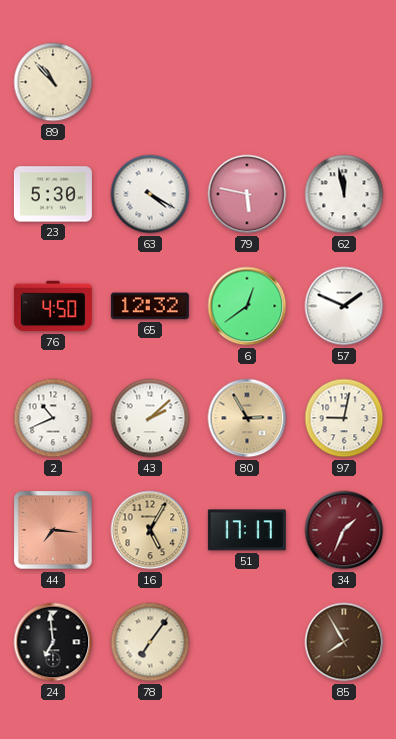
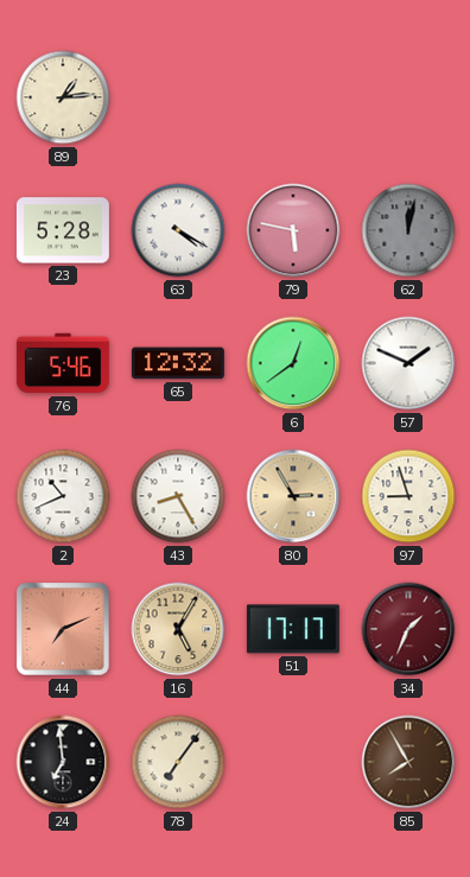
89: 10:53 -> 1:14 (63, 97)
23: 5:30 -> 5:28 (63, 230)
62: 11:58 -> 12:02 (408, 230)
62 dial: white -> grey (408, 230)
76: 4:50 -> 5:46 (63, 363)
43: 2:08 -> 8:25 (178, 496)
97: 9:02 -> 8:57 (408, 496)
44: 7:16 -> 7:11 (63, 629)
